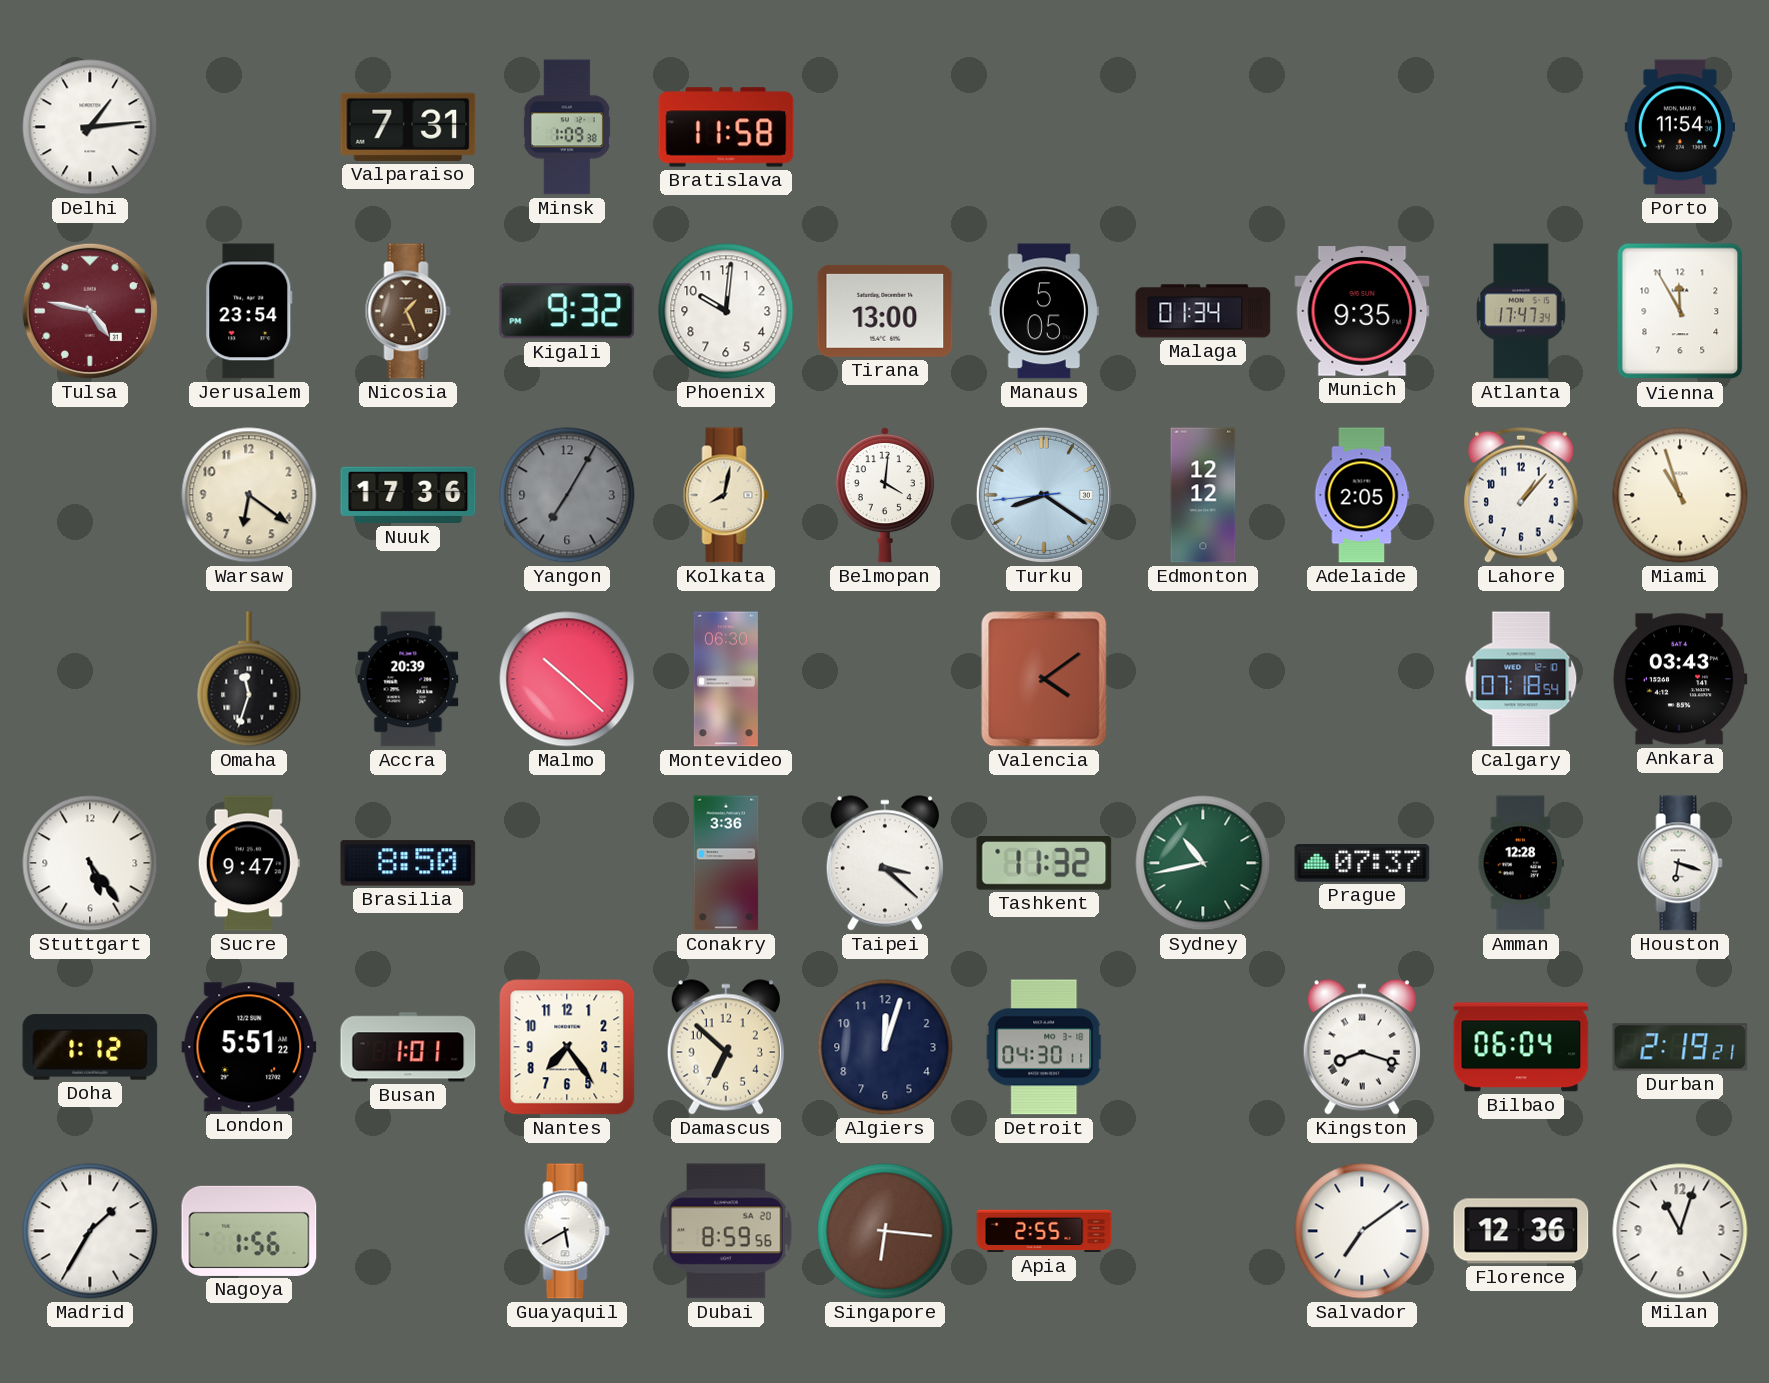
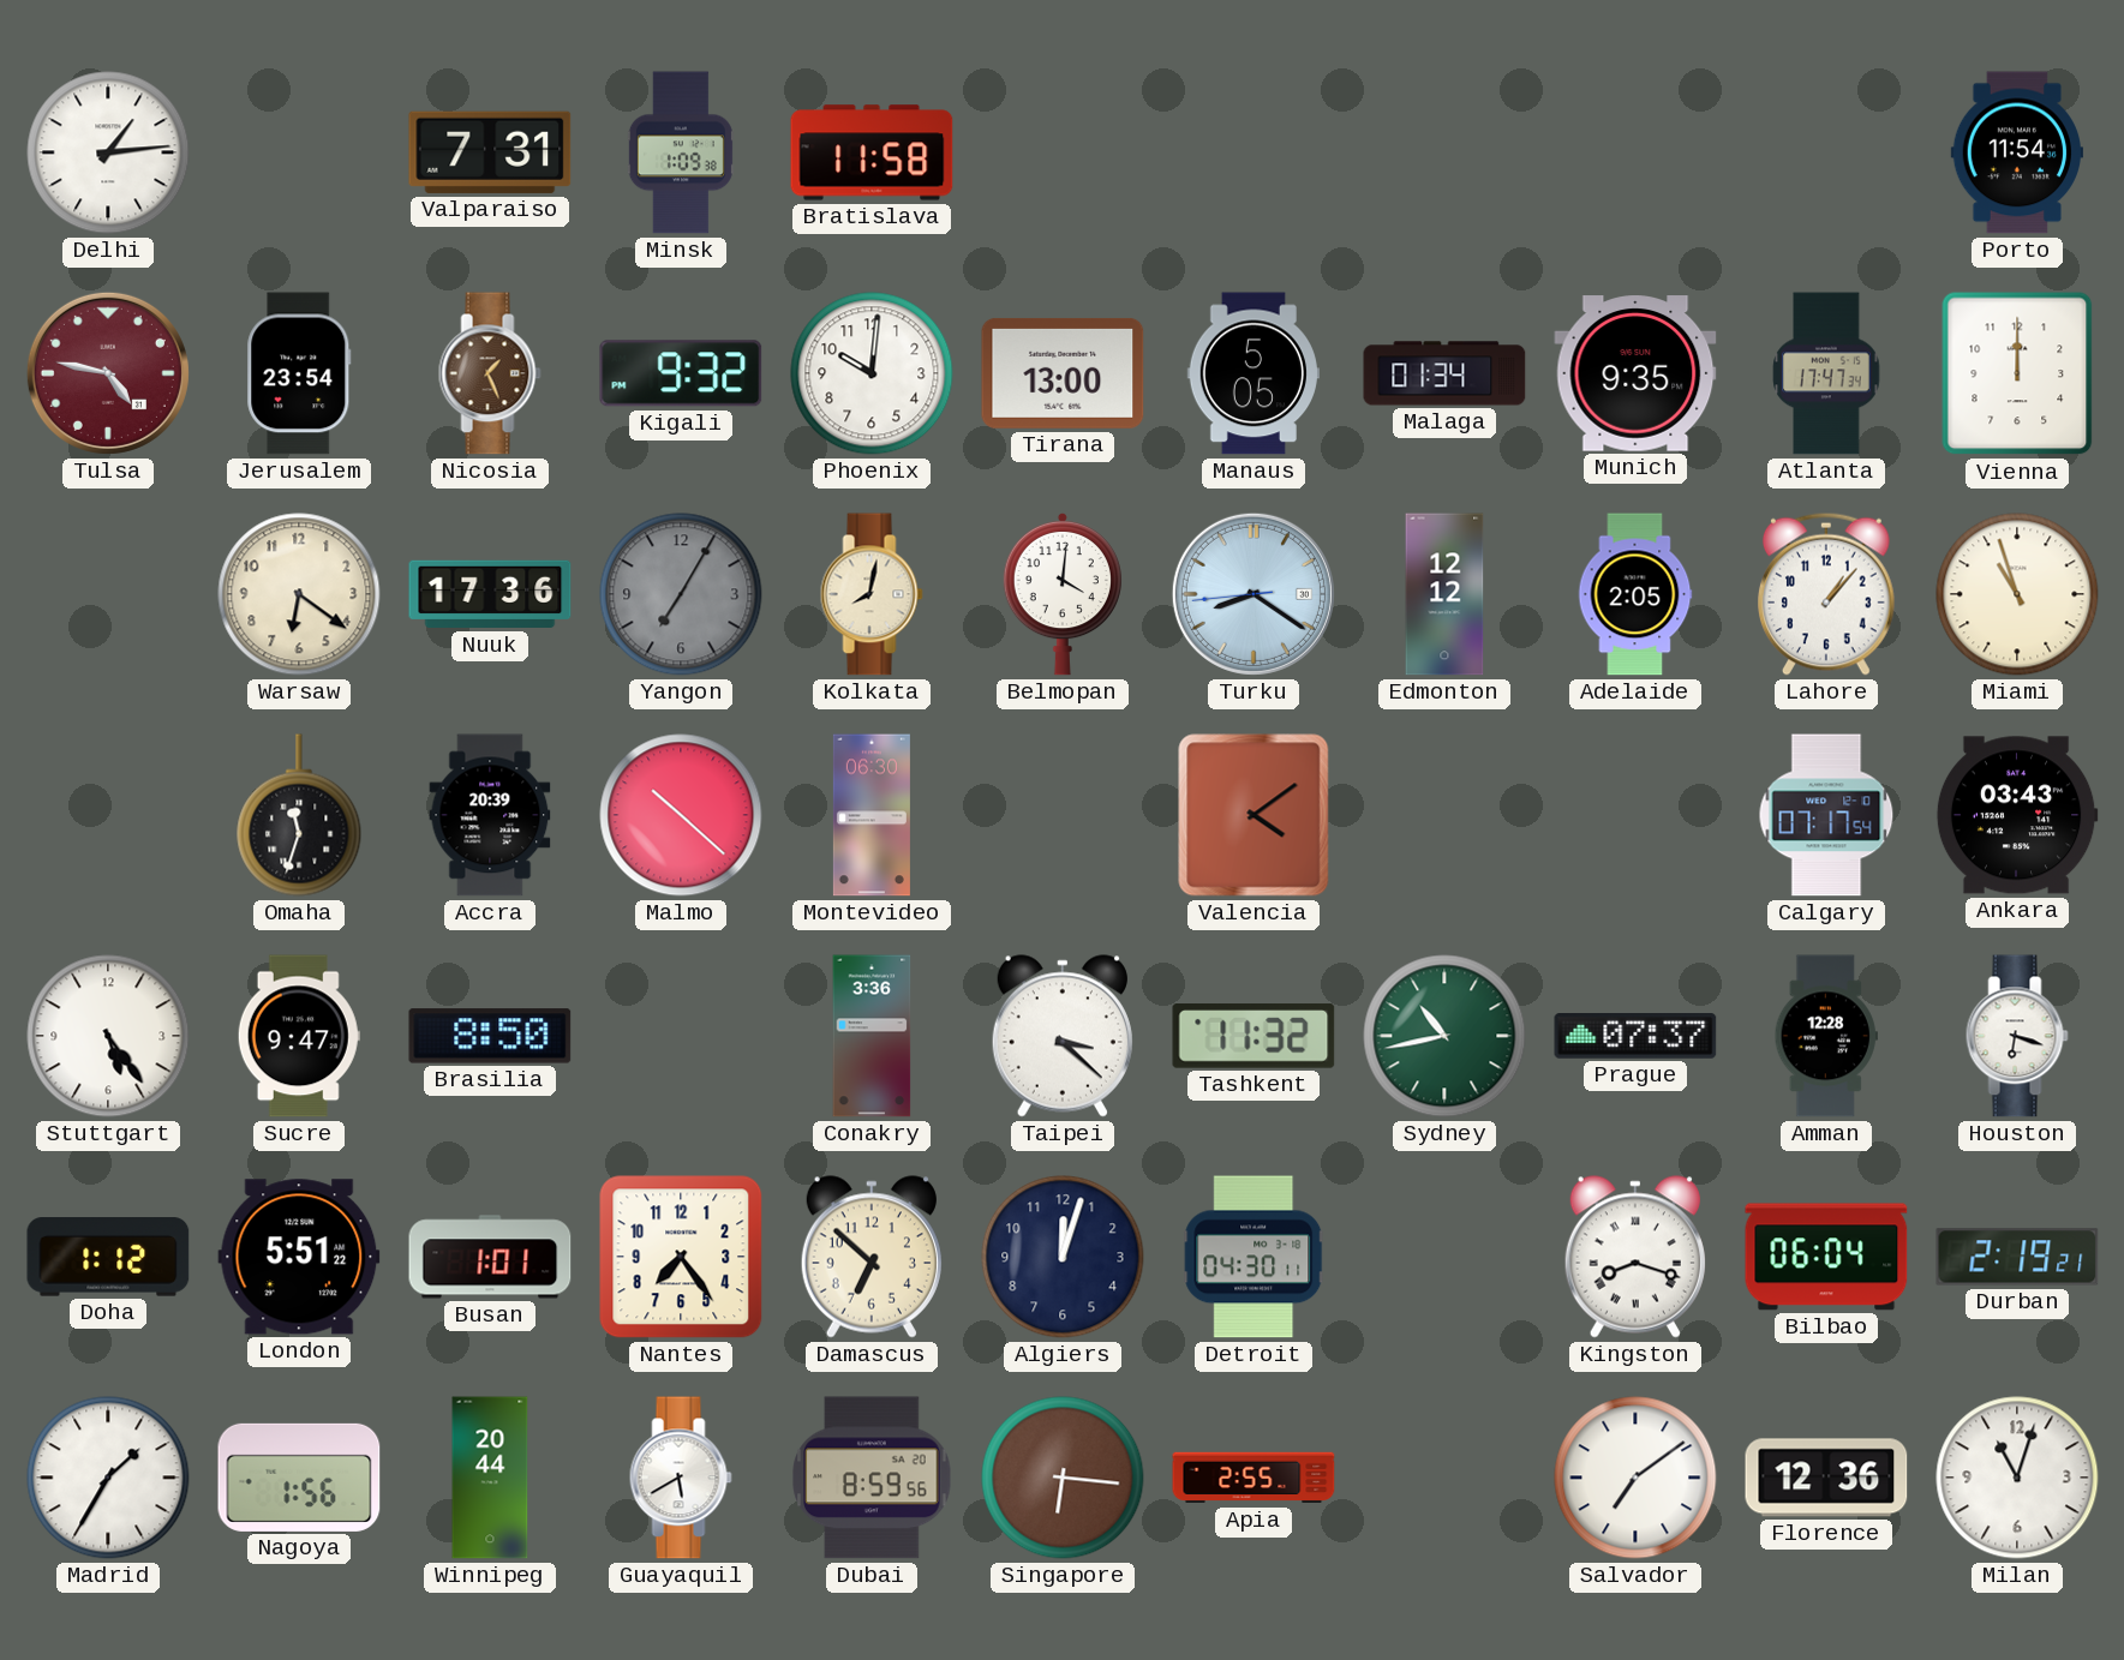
Vienna: 11:55 -> 12:00 (2017, 373)
Calgary: 07:18 -> 07:17 (1826, 815)
Winnipeg: none -> 20:44 (490, 1478)
